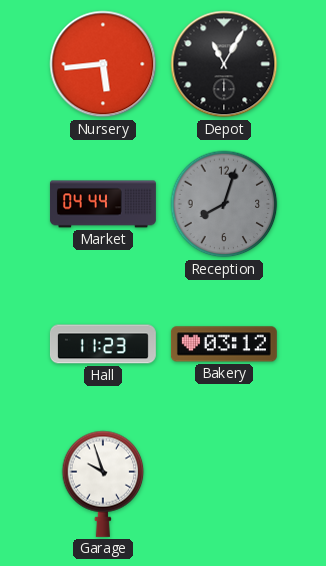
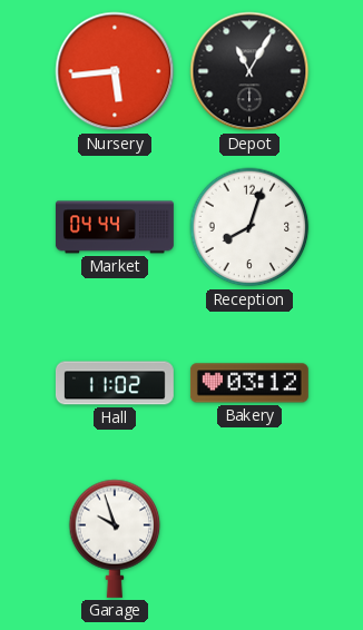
Reception dial: grey -> white (249, 227)
Hall: 11:23 -> 11:02 (115, 383)
